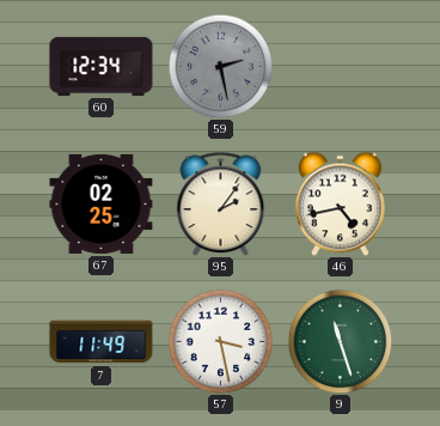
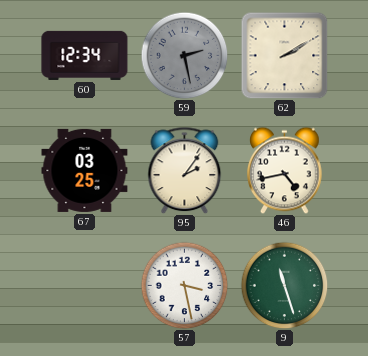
62: none -> 2:10 (284, 56)
67: 02:25 -> 03:25 (85, 170)
7: 11:49 -> none (102, 342)
